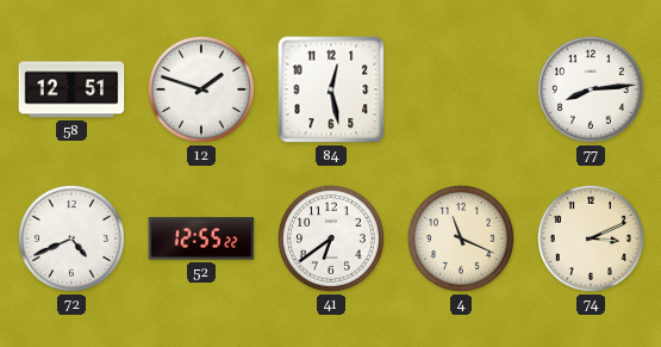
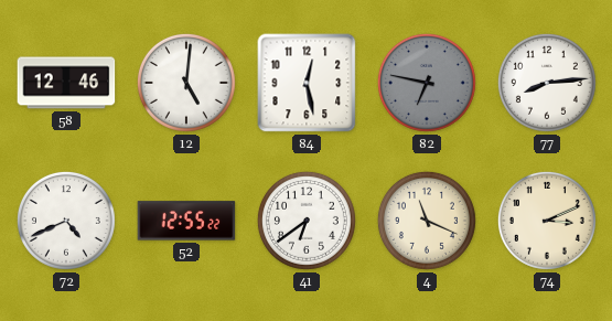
58: 12:51 -> 12:46 (66, 83)
12: 1:48 -> 5:01 (186, 83)
82: none -> 6:47 (427, 83)
